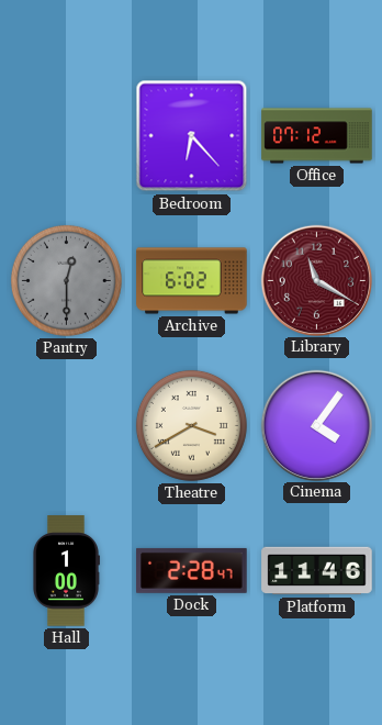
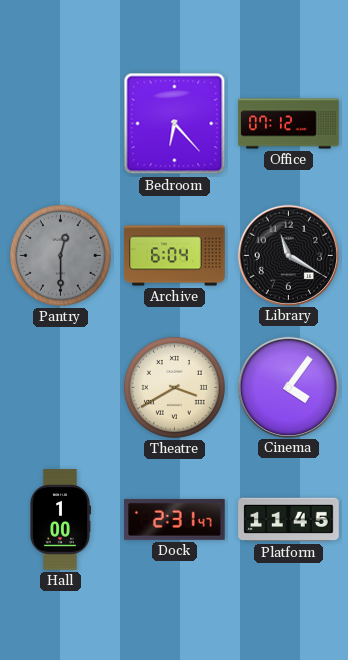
Archive: 6:02 -> 6:04 (175, 256)
Library dial: burgundy -> black (288, 255)
Dock: 2:28 -> 2:31 (175, 519)
Platform: 11:46 -> 11:45 (289, 520)
